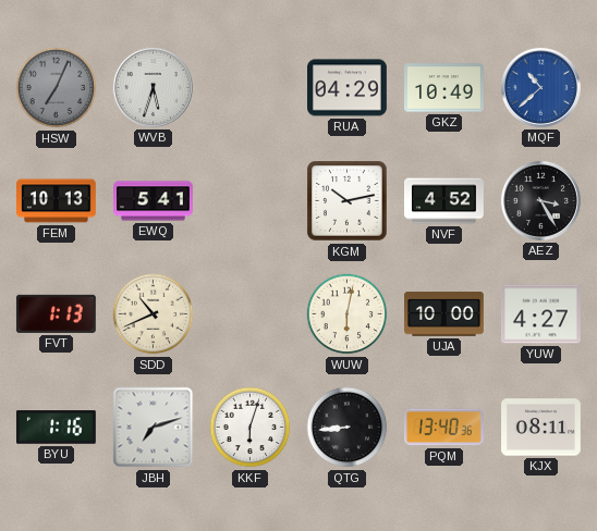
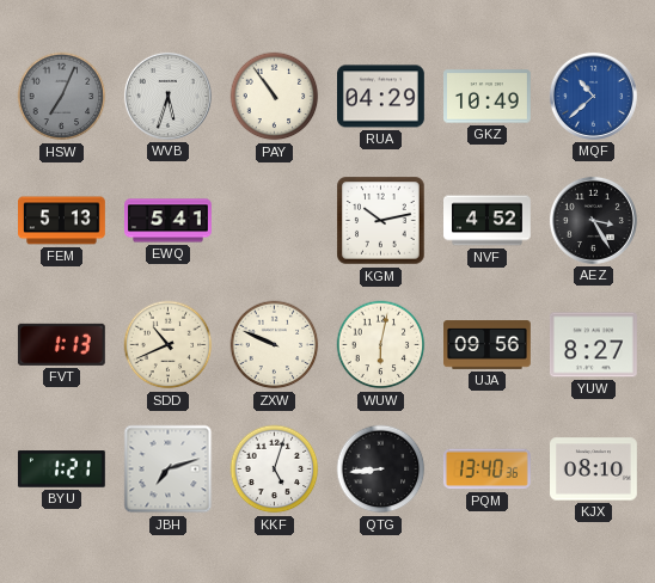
PAY: none -> 10:54 (275, 97)
FEM: 10:13 -> 5:13 (62, 221)
ZXW: none -> 9:49 (275, 345)
UJA: 10:00 -> 09:56 (488, 345)
YUW: 4:27 -> 8:27 (593, 345)
BYU: 1:16 -> 1:21 (61, 470)
KKF: 6:03 -> 5:03 (275, 470)
KJX: 08:11 -> 08:10 (594, 470)
